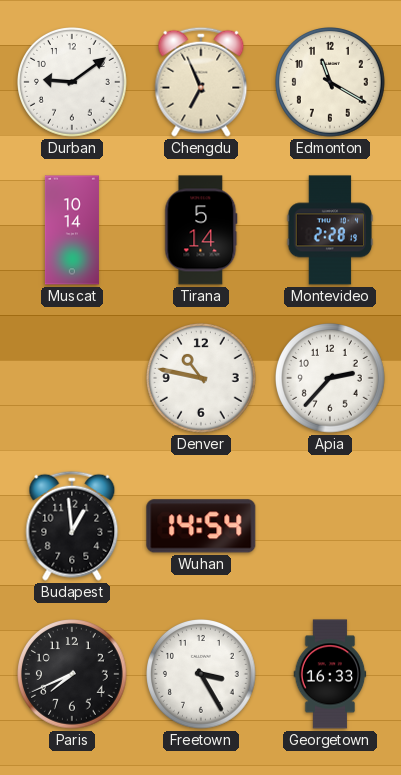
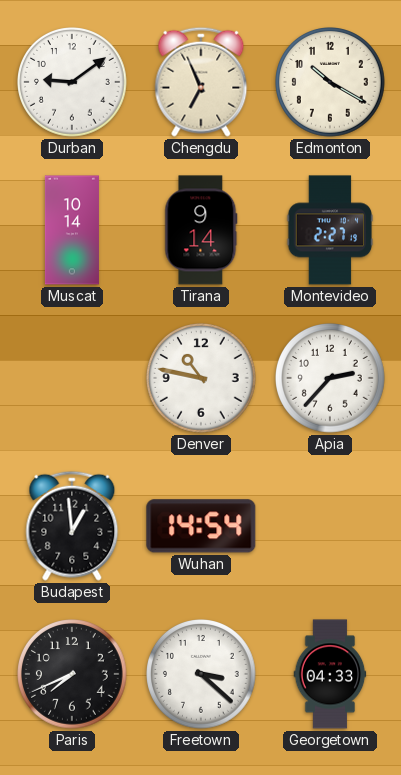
Edmonton: 11:20 -> 10:20 (331, 83)
Tirana: 5:14 -> 9:14 (201, 230)
Montevideo: 2:28 -> 2:27 (330, 230)
Freetown: 3:25 -> 3:22 (202, 675)
Georgetown: 16:33 -> 04:33 (330, 674)
